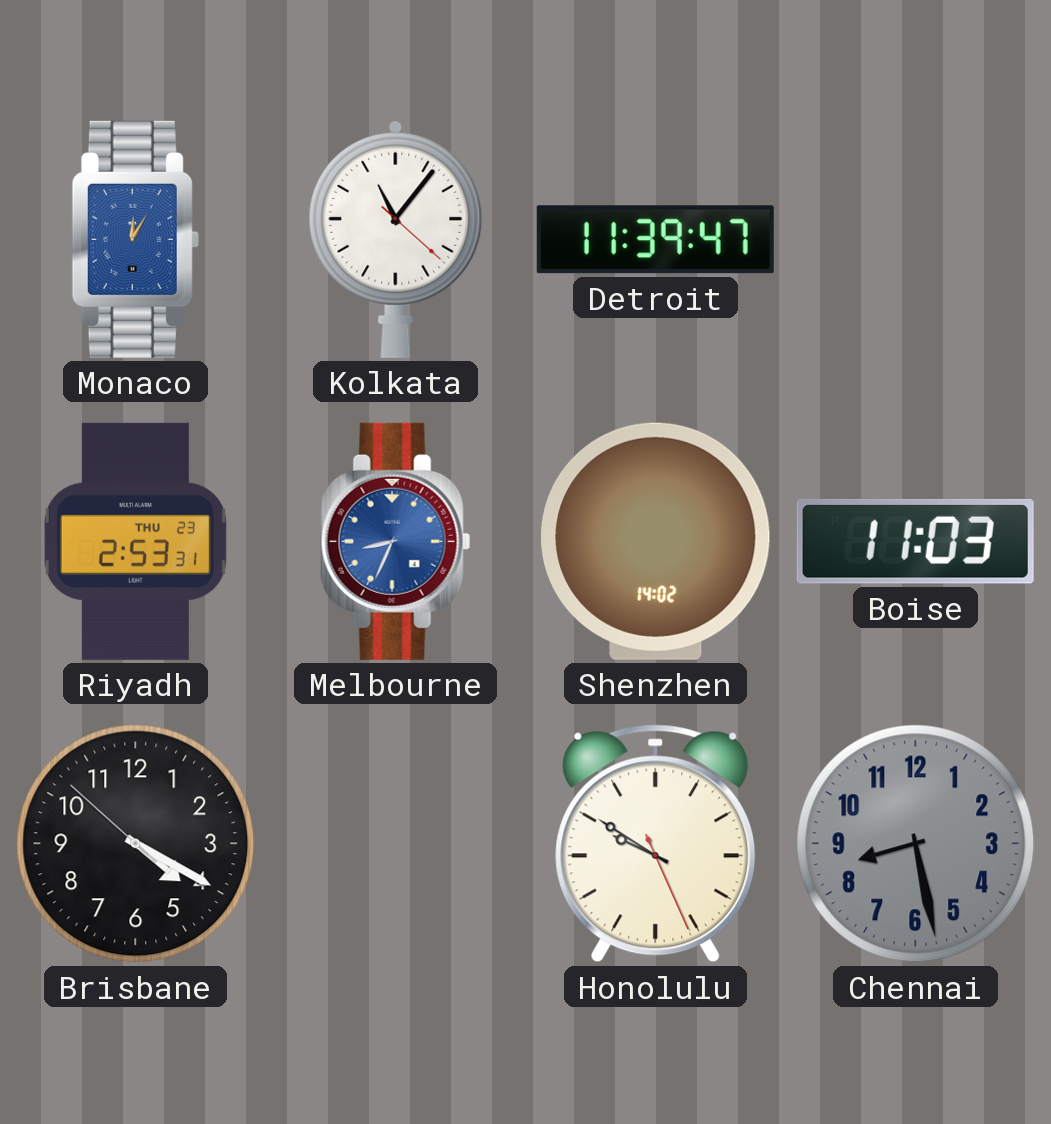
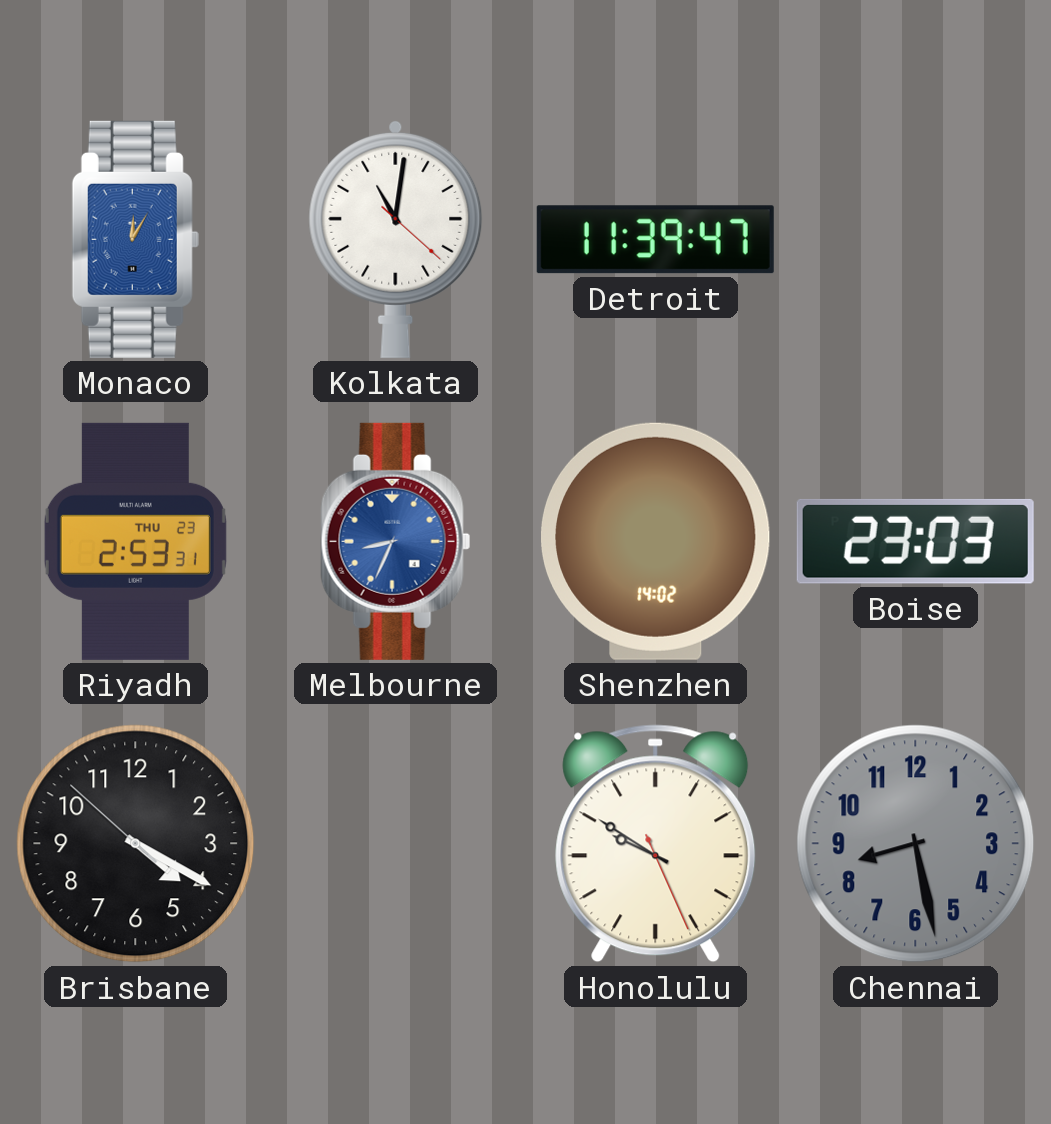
Kolkata: 11:06 -> 11:01 (396, 239)
Boise: 11:03 -> 23:03 (915, 541)
